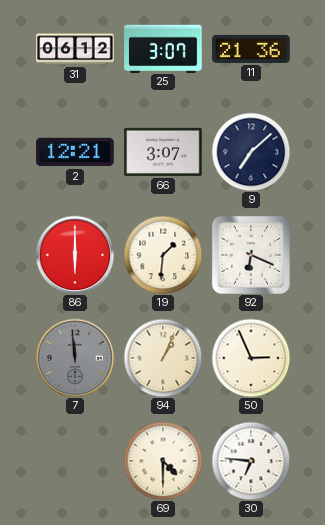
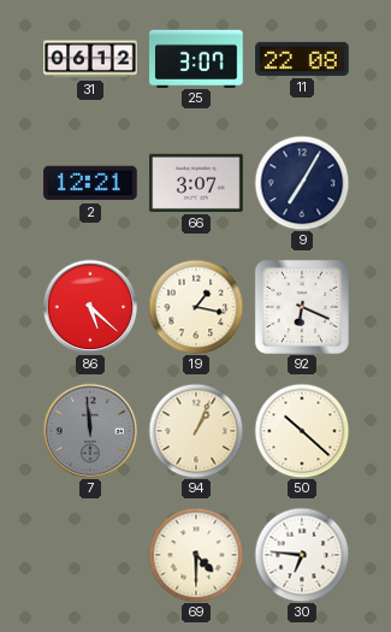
11: 21:36 -> 22:08 (302, 59)
9: 7:08 -> 7:05 (302, 183)
86: 6:00 -> 5:22 (90, 307)
19: 1:31 -> 1:17 (196, 307)
50: 2:56 -> 10:22 (302, 431)
